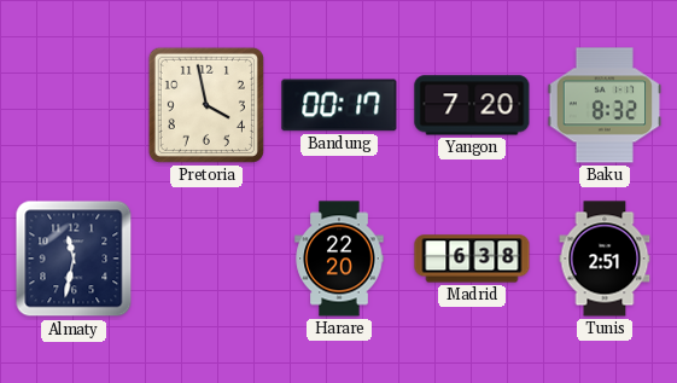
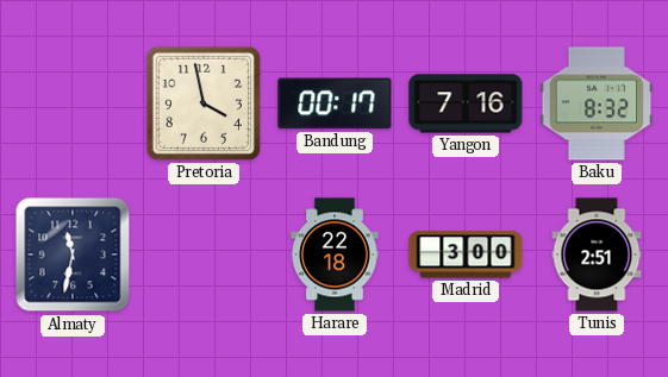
Yangon: 7:20 -> 7:16 (466, 103)
Harare: 22:20 -> 22:18 (335, 255)
Madrid: 6:38 -> 3:00 (466, 255)
